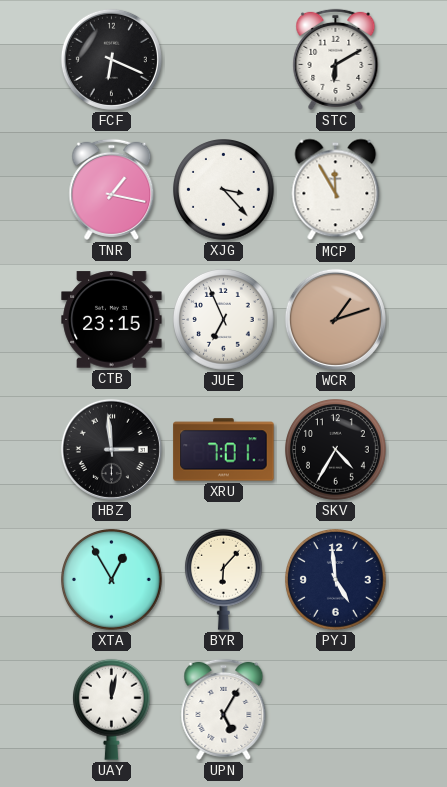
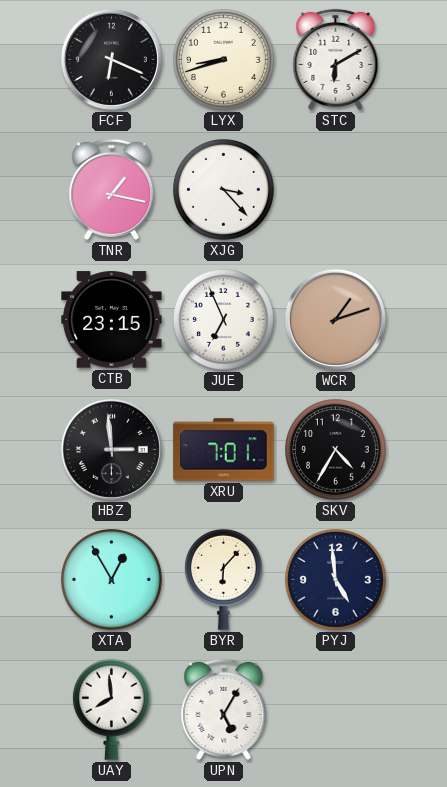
LYX: none -> 8:42 (224, 60)
MCP: 11:55 -> none (336, 190)
UAY: 12:02 -> 7:59 (111, 709)
